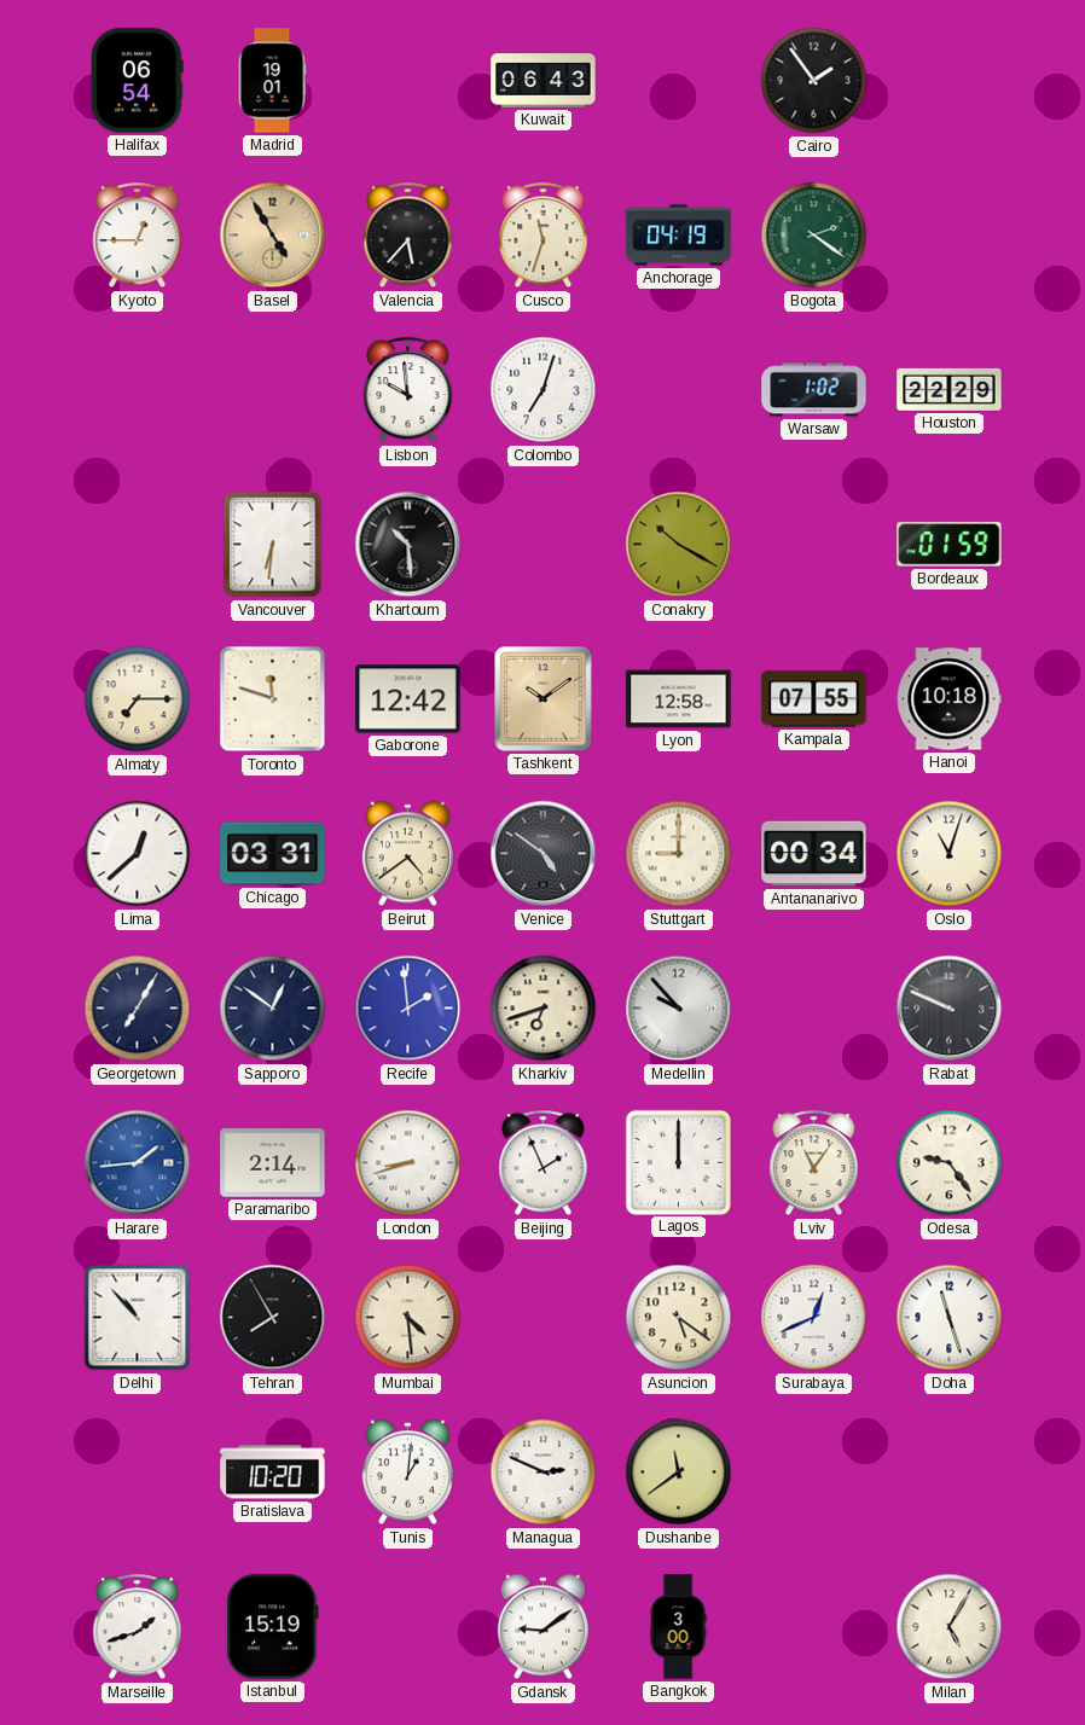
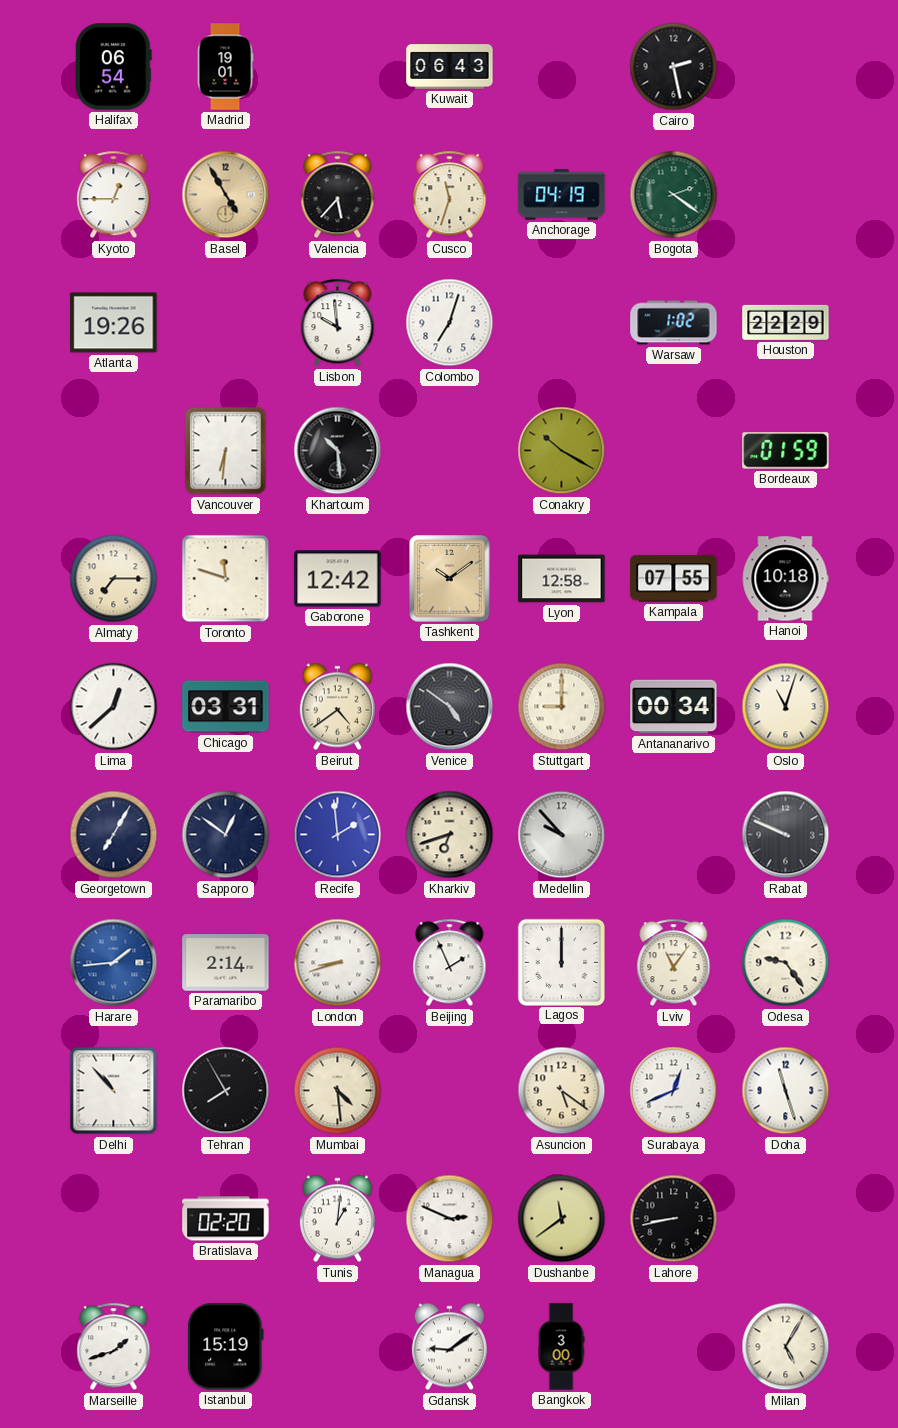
Cairo: 1:54 -> 2:28 (674, 67)
Atlanta: none -> 19:26 (114, 323)
Bratislava: 10:20 -> 02:20 (226, 1219)
Lahore: none -> 8:43 (674, 1219)
